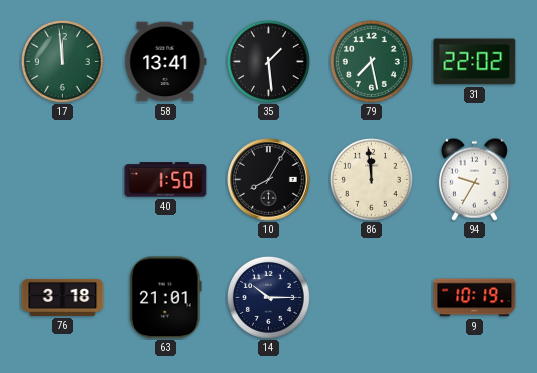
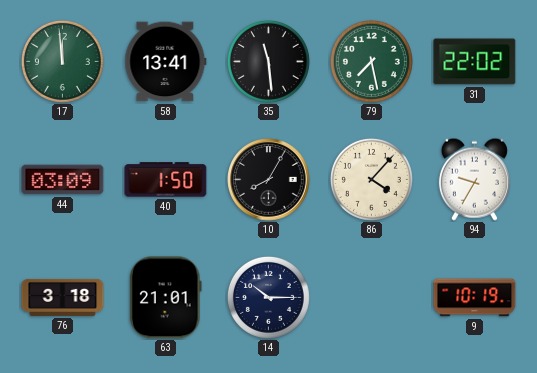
35: 1:29 -> 11:29 (268, 61)
44: none -> 03:09 (63, 180)
86: 11:59 -> 4:07 (371, 179)
